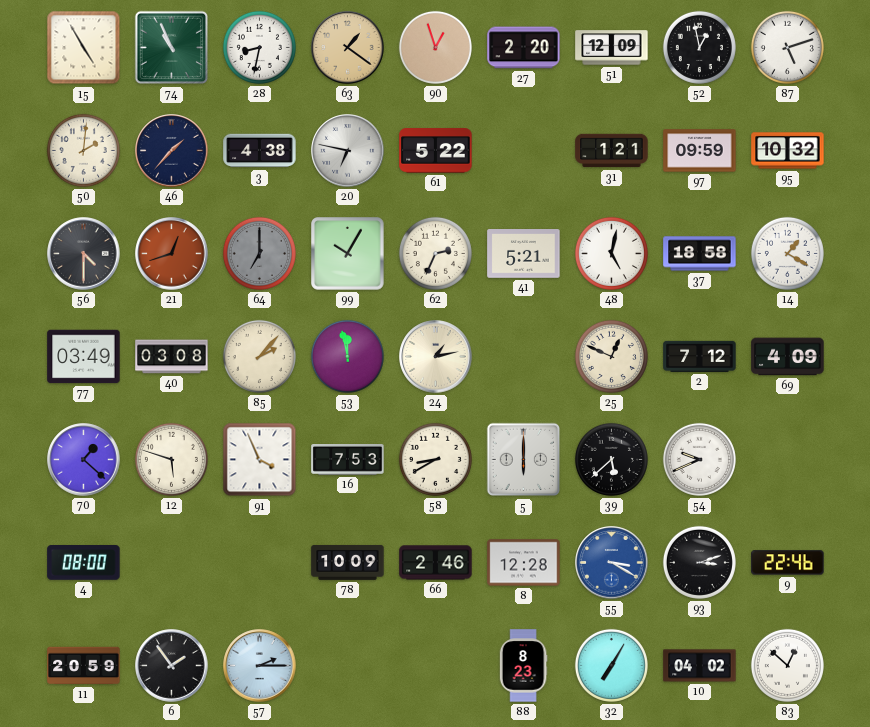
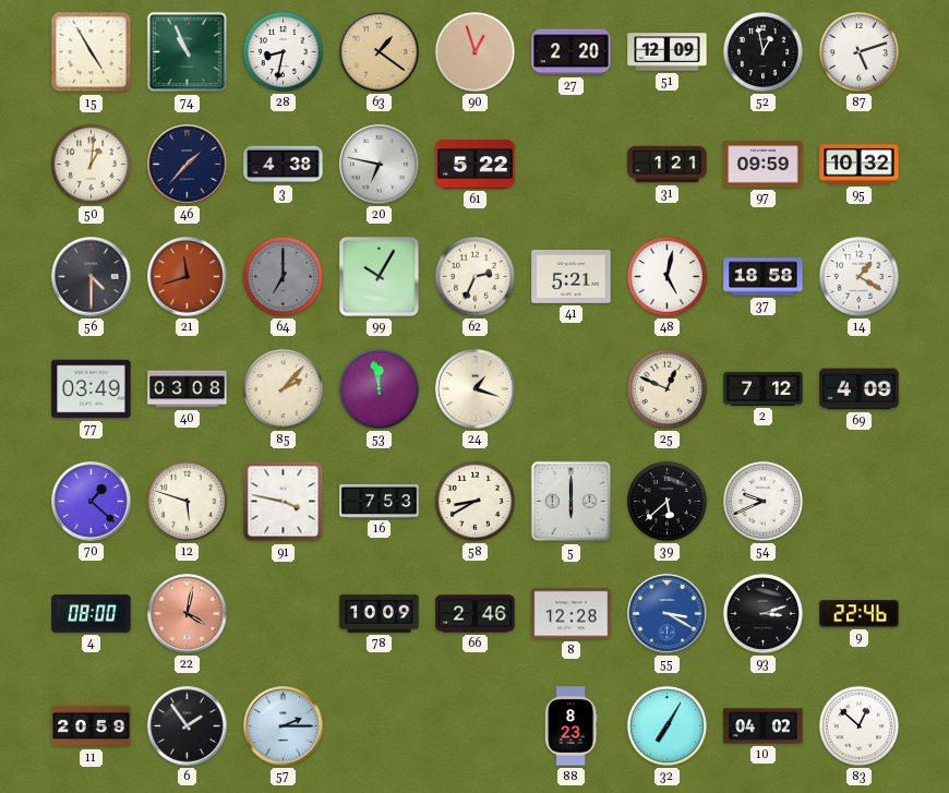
50: 2:01 -> 1:01 (91, 164)
21: 12:42 -> 11:42 (188, 277)
24: 1:13 -> 1:18 (476, 389)
91: 3:56 -> 3:47 (284, 502)
22: none -> 4:02 (188, 614)
